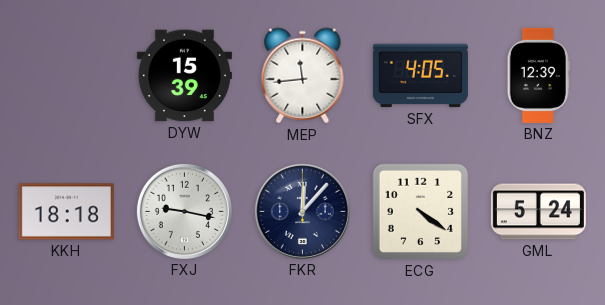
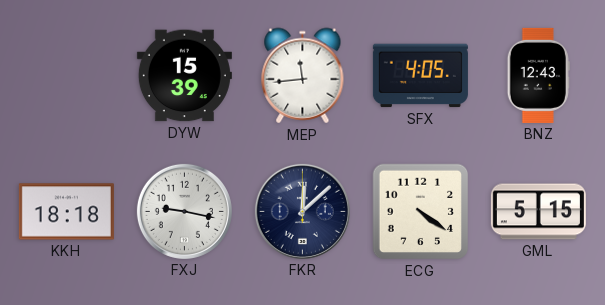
BNZ: 12:39 -> 12:43 (538, 75)
FKR: 12:07 -> 12:08 (302, 211)
GML: 5:24 -> 5:15 (538, 212)
